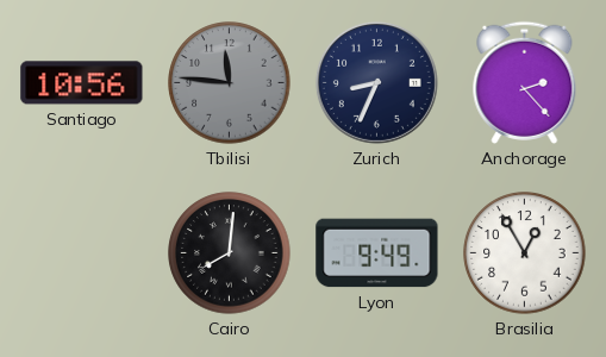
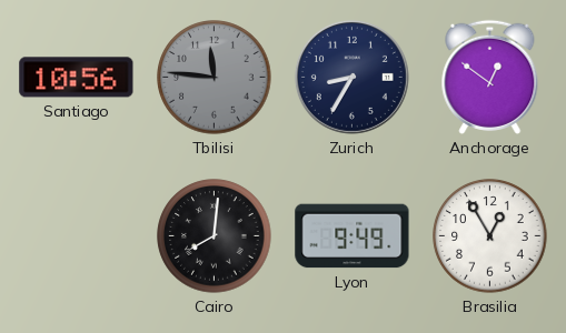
Zurich: 8:34 -> 8:35 (351, 77)
Anchorage: 2:23 -> 12:51 (490, 77)
